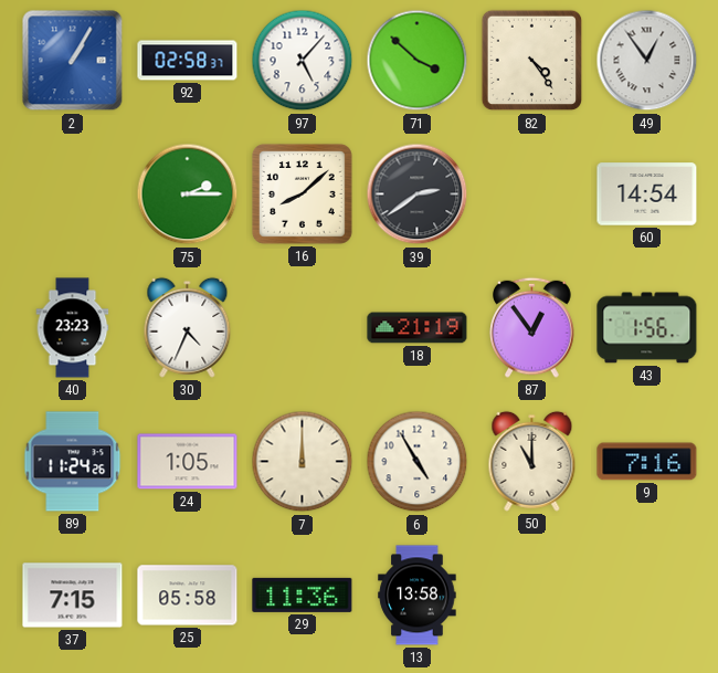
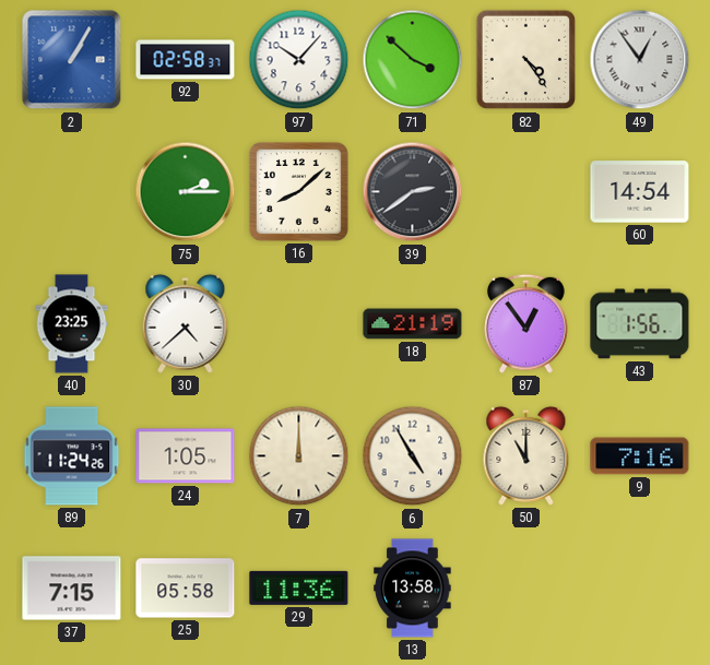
97: 5:07 -> 10:07 (299, 60)
40: 23:23 -> 23:25 (72, 324)
30: 4:34 -> 4:38 (186, 323)
